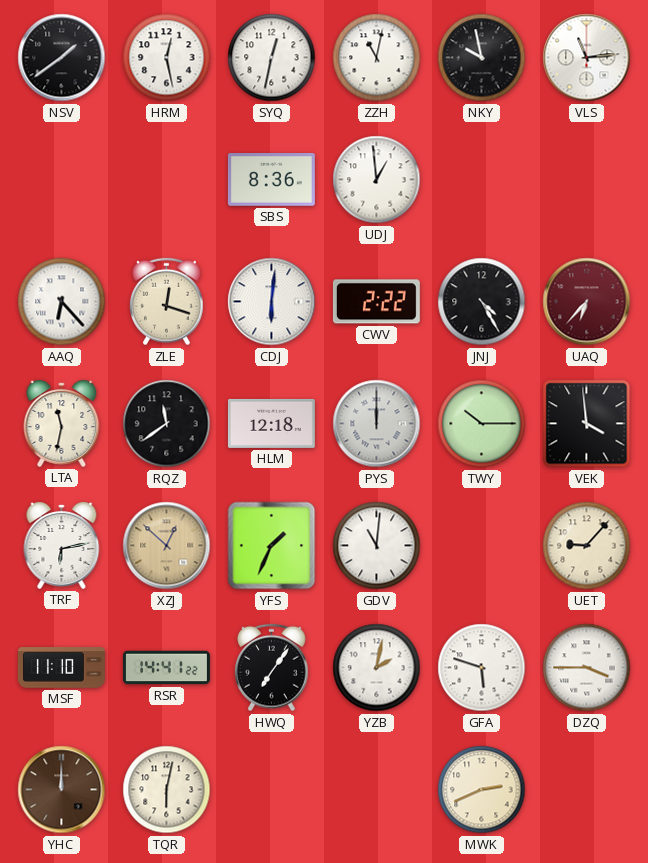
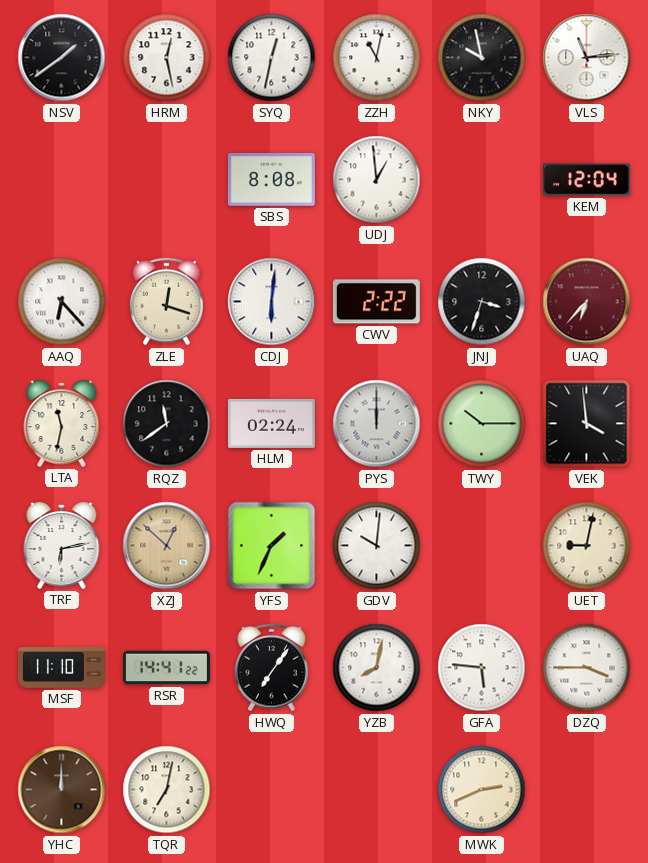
SBS: 8:36 -> 8:08 (271, 180)
KEM: none -> 12:04 (586, 180)
JNJ: 4:25 -> 3:33 (482, 302)
HLM: 12:18 -> 02:24 (271, 423)
GDV: 11:01 -> 10:01 (377, 546)
UET: 9:07 -> 9:02 (587, 546)
YZB: 2:02 -> 8:02 (377, 668)
GFA: 5:48 -> 5:46 (482, 668)
TQR: 6:02 -> 7:02 (167, 790)
